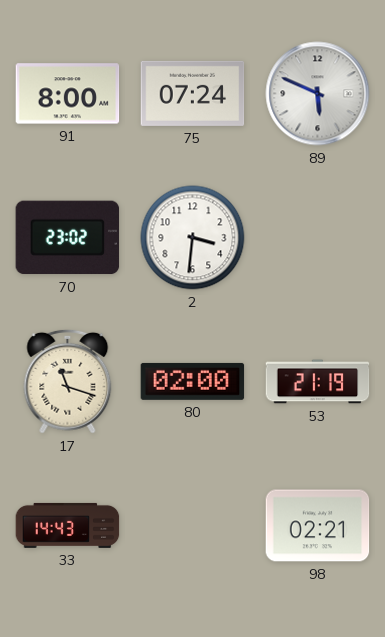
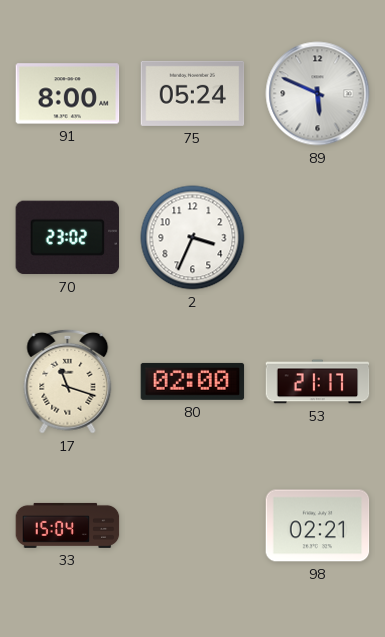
75: 07:24 -> 05:24 (193, 93)
2: 3:31 -> 3:34 (193, 238)
53: 21:19 -> 21:17 (318, 382)
33: 14:43 -> 15:04 (68, 525)
